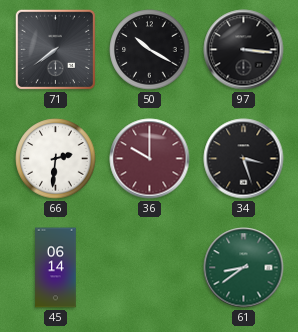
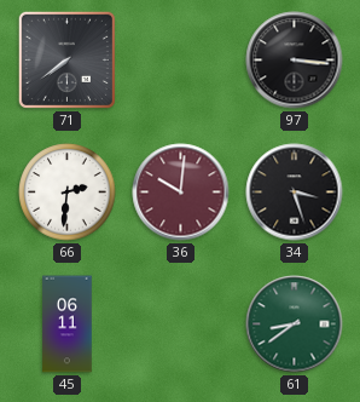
50: 10:20 -> none (150, 50)
36: 10:00 -> 10:01 (181, 193)
45: 06:14 -> 06:11 (68, 325)
